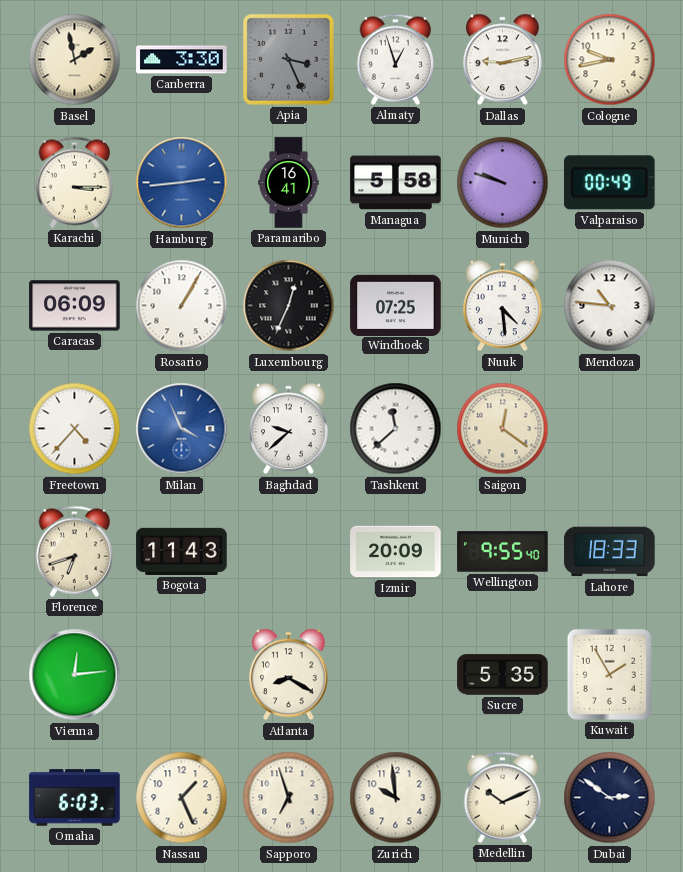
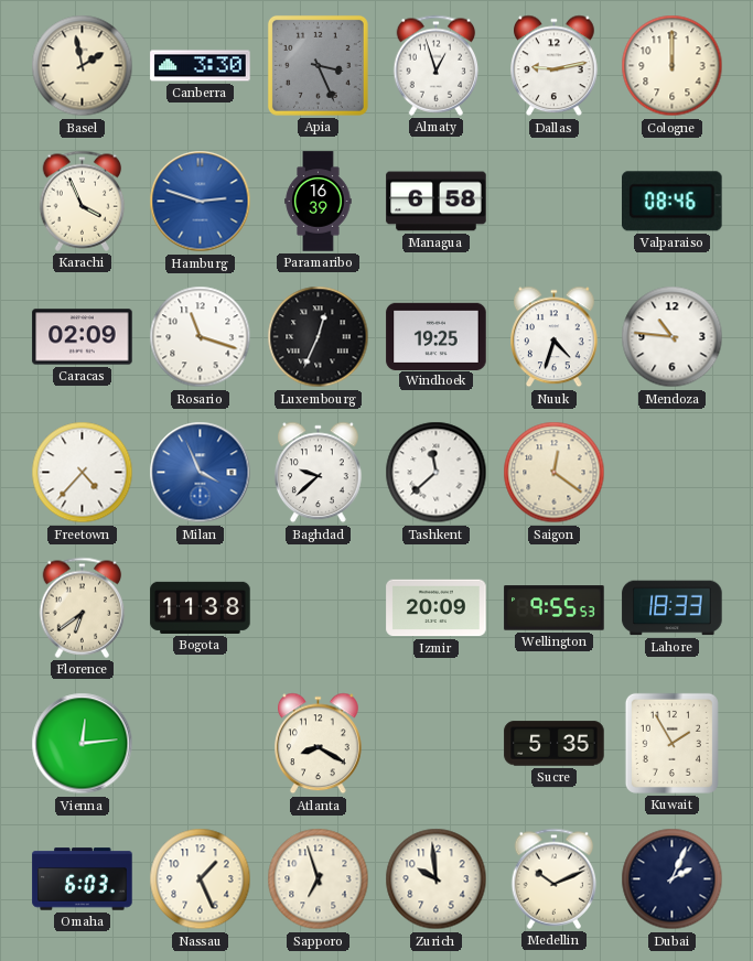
Cologne: 9:43 -> 12:00 (673, 66)
Karachi: 3:15 -> 3:56 (83, 201)
Hamburg: 2:44 -> 2:48 (201, 202)
Paramaribo: 16:41 -> 16:39 (319, 202)
Managua: 5:58 -> 6:58 (437, 202)
Munich: 9:48 -> none (503, 183)
Valparaiso: 00:49 -> 08:46 (673, 202)
Caracas: 06:09 -> 02:09 (83, 337)
Rosario: 1:05 -> 11:18 (201, 337)
Windhoek: 07:25 -> 19:25 (437, 336)
Nuuk: 4:29 -> 4:33 (555, 337)
Florence: 6:42 -> 6:39 (83, 607)
Bogota: 11:43 -> 11:38 (201, 607)
Wellington: 9:55:40 -> 9:55:53 (555, 608)
Dubai: 2:51 -> 2:04 (673, 879)
